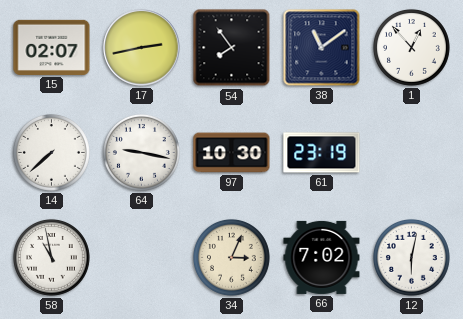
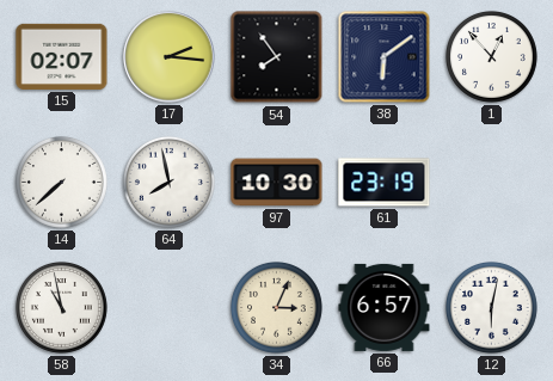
17: 2:43 -> 2:16 (170, 57)
38: 11:09 -> 6:09 (385, 57)
64: 9:17 -> 7:58 (168, 182)
66: 7:02 -> 6:57 (385, 307)
